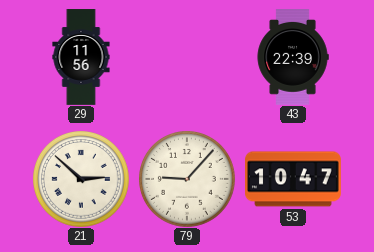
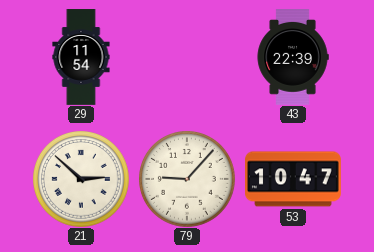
29: 11:56 -> 11:54 (81, 57)
